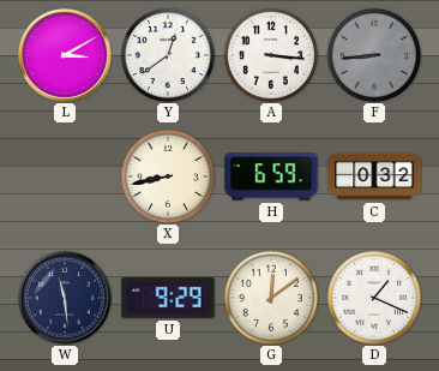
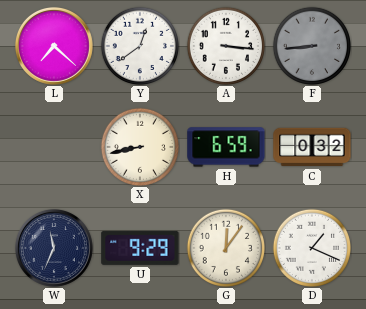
L: 3:10 -> 7:22 (54, 46)
W: 11:29 -> 11:34 (54, 248)
G: 12:09 -> 12:06 (225, 247)
